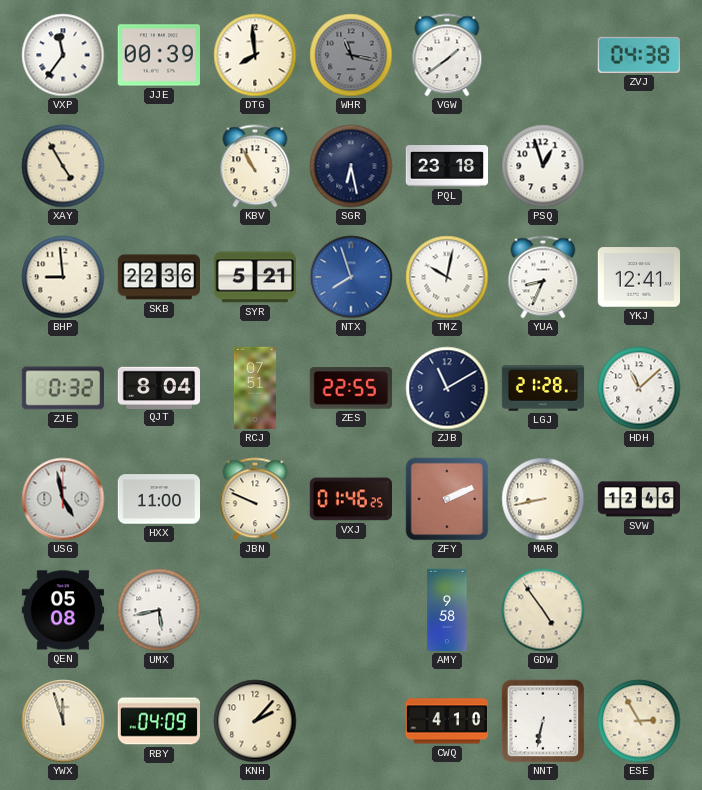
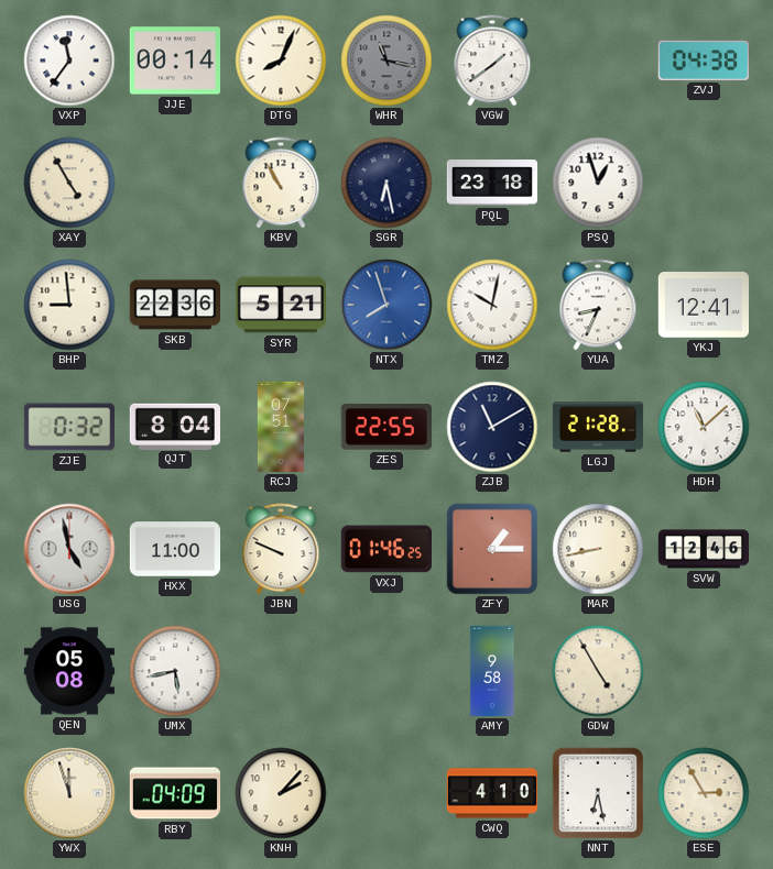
JJE: 00:39 -> 00:14 (174, 61)
DTG: 7:59 -> 8:04 (281, 61)
ZFY: 2:11 -> 1:15 (492, 549)
GDW: 4:54 -> 4:55 (598, 671)
NNT: 6:32 -> 6:28 (598, 793)
